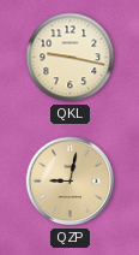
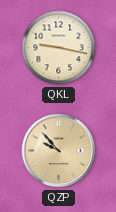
QZP: 9:02 -> 9:53 (59, 151)
